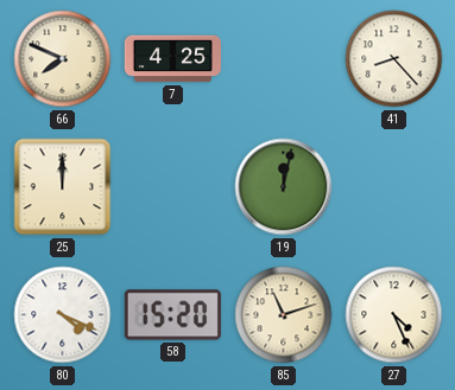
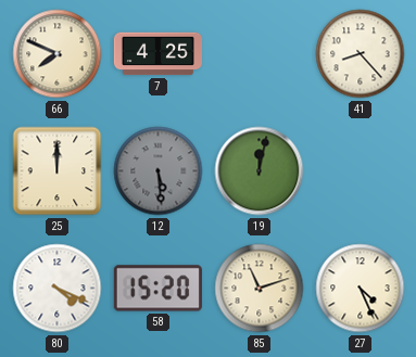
12: none -> 5:29 (159, 171)
